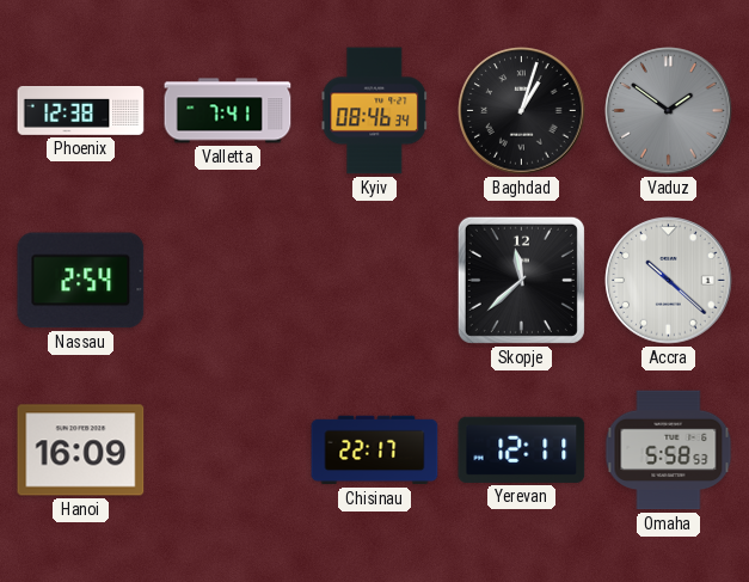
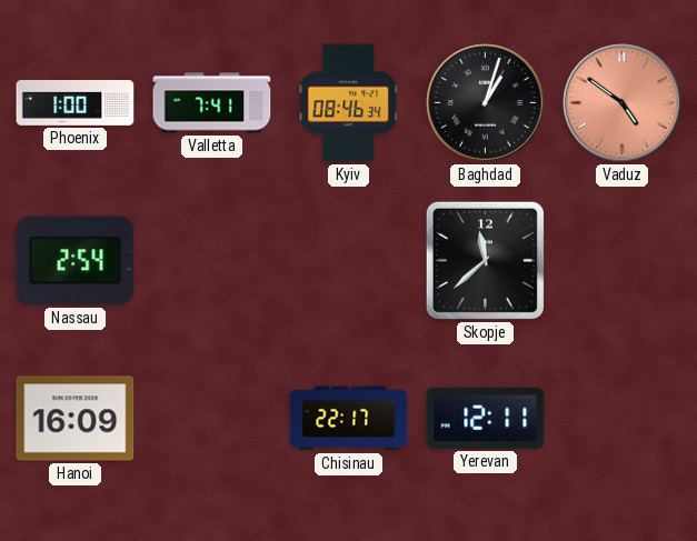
Phoenix: 12:38 -> 1:00 (76, 103)
Vaduz: 1:51 -> 4:51 (623, 103)
Vaduz dial: grey -> salmon (623, 103)
Accra: 10:22 -> none (669, 281)
Omaha: 5:58 -> none (669, 451)
